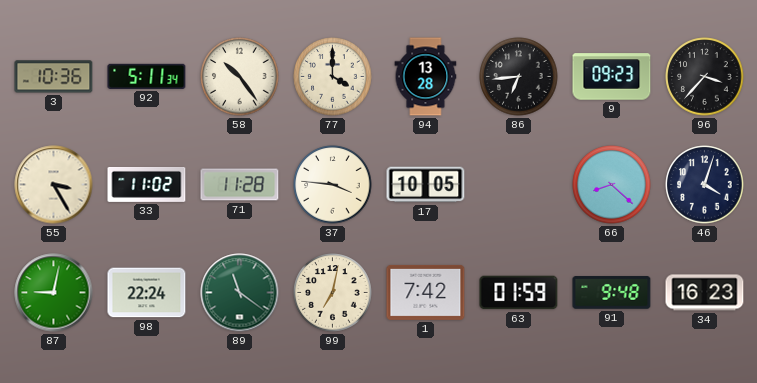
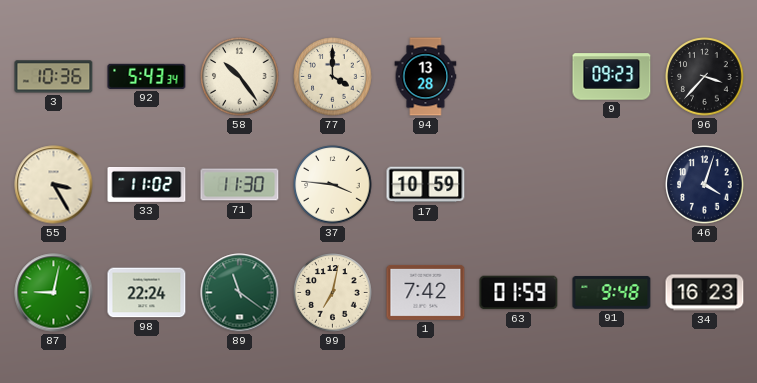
92: 5:11 -> 5:43 (147, 76)
86: 6:44 -> none (519, 77)
71: 11:28 -> 11:30 (240, 185)
17: 10:05 -> 10:59 (426, 185)
66: 8:22 -> none (612, 185)
